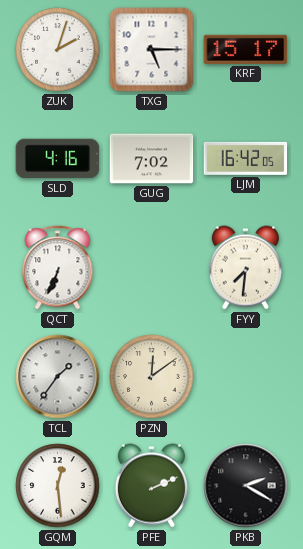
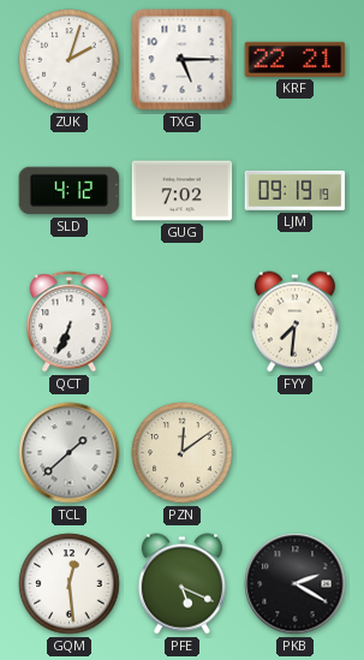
KRF: 15:17 -> 22:21 (296, 59)
SLD: 4:16 -> 4:12 (70, 191)
LJM: 16:42 -> 09:19 (296, 190)
TCL: 1:36 -> 1:38 (70, 453)
PFE: 2:11 -> 5:19 (181, 584)
